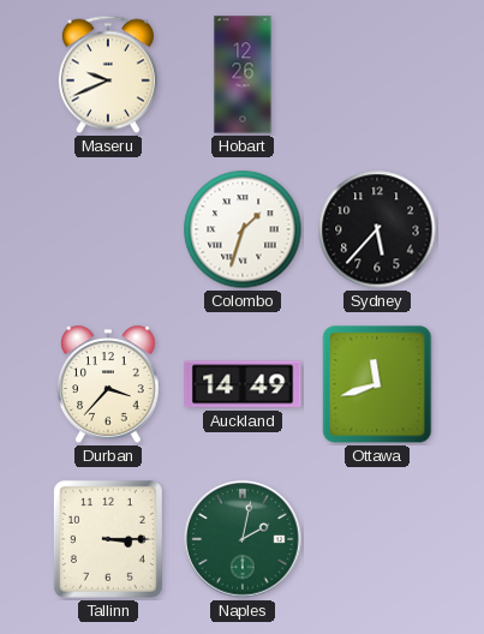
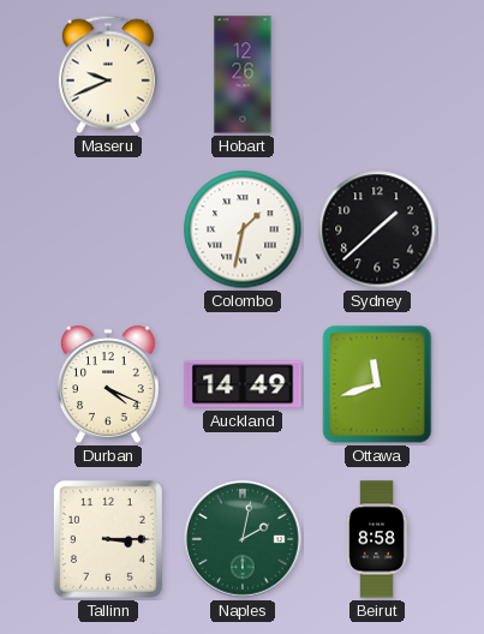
Colombo: 1:33 -> 1:32 (243, 229)
Sydney: 5:37 -> 1:38 (377, 229)
Durban: 3:37 -> 4:19 (108, 384)
Beirut: none -> 8:58 (377, 539)
